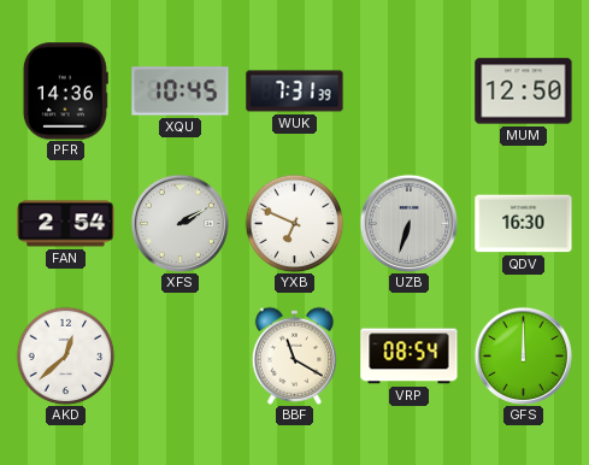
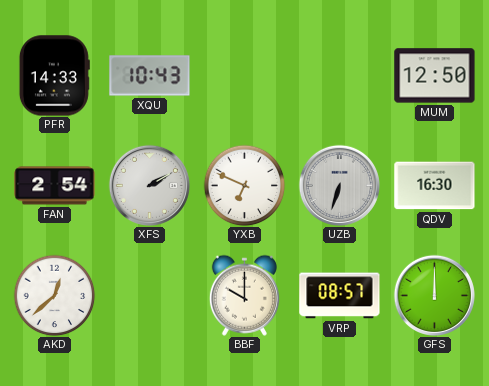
PFR: 14:36 -> 14:33 (54, 76)
XQU: 10:45 -> 10:43 (150, 76)
WUK: 7:31 -> none (295, 92)
BBF: 11:20 -> 10:00 (244, 295)
VRP: 08:54 -> 08:57 (340, 296)
